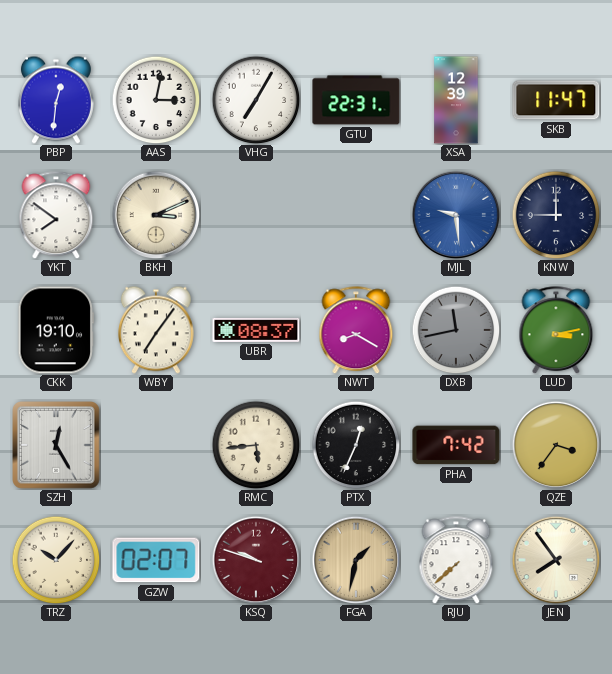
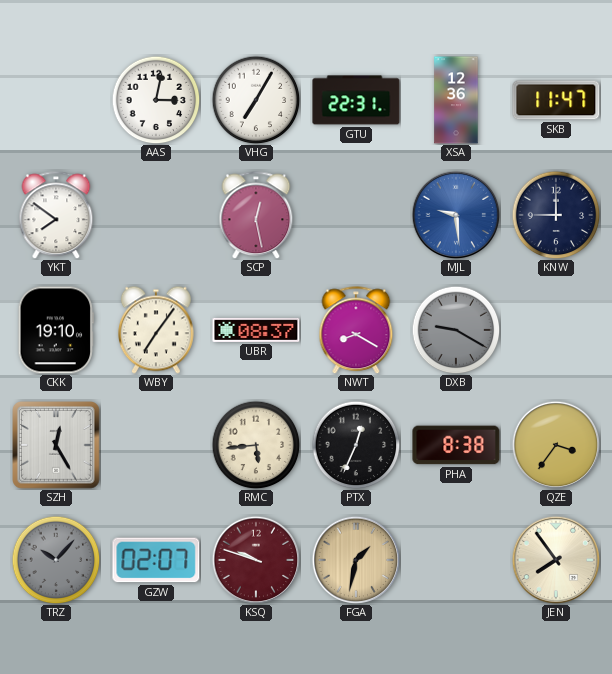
PBP: 12:31 -> none (56, 100)
XSA: 12:39 -> 12:36 (456, 100)
BKH: 3:11 -> none (156, 215)
SCP: none -> 12:28 (256, 215)
DXB: 11:43 -> 9:20 (456, 330)
LUD: 3:13 -> none (556, 330)
PHA: 7:42 -> 8:38 (456, 445)
TRZ dial: cream -> grey (56, 560)
RJU: 7:38 -> none (456, 560)
